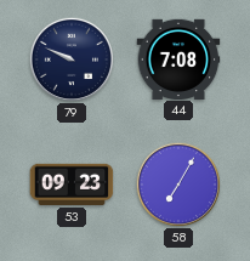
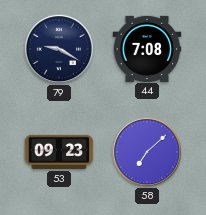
79: 9:49 -> 9:20 (58, 48)
58: 7:05 -> 7:08 (146, 151)
